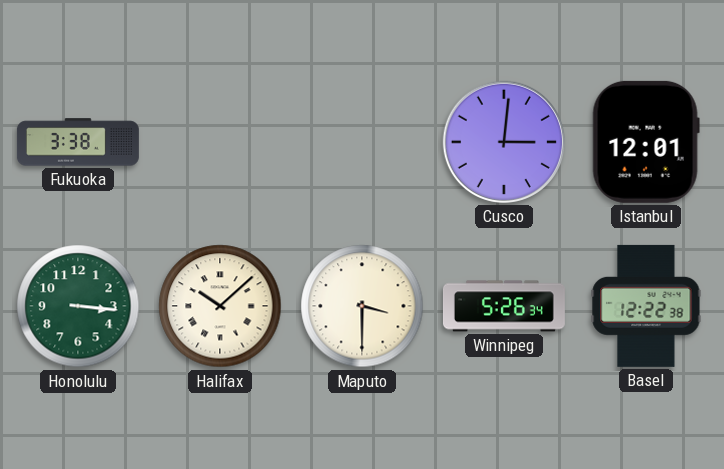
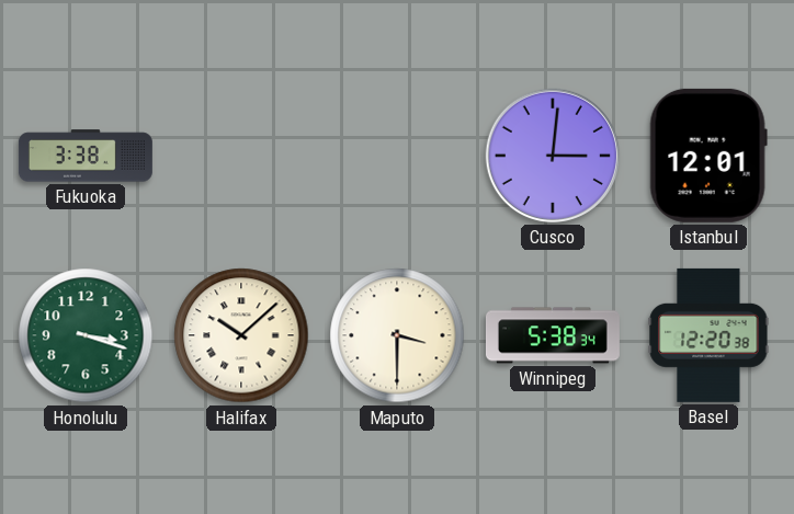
Honolulu: 3:16 -> 3:18 (86, 335)
Winnipeg: 5:26 -> 5:38 (553, 335)
Basel: 12:22 -> 12:20 (708, 335)
